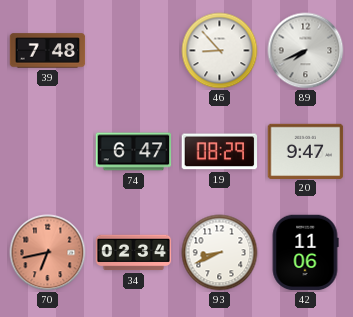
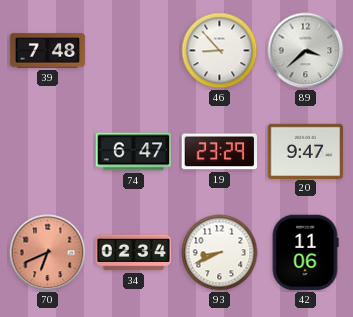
89: 7:41 -> 3:38 (306, 51)
19: 08:29 -> 23:29 (220, 152)
70: 6:43 -> 6:41 (48, 253)
